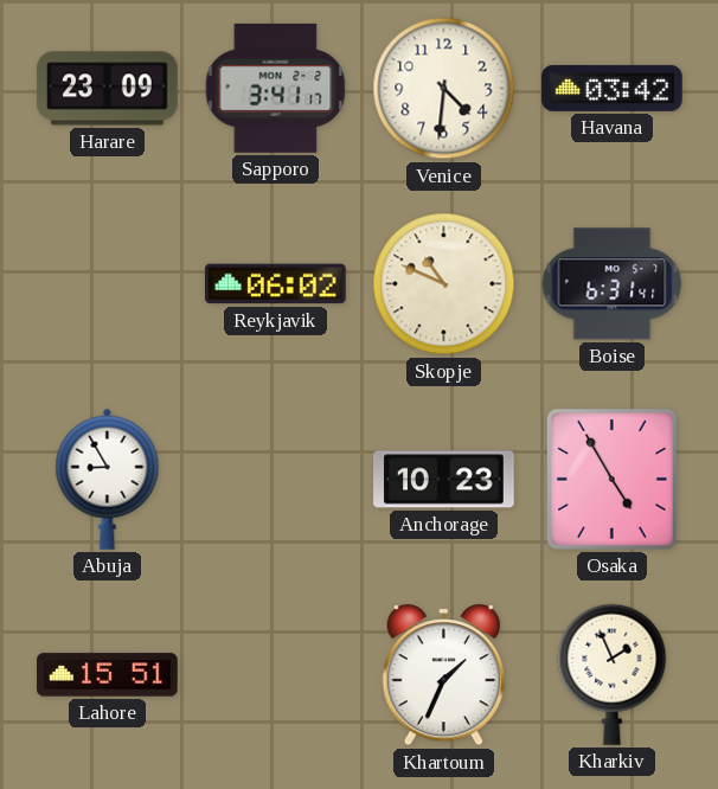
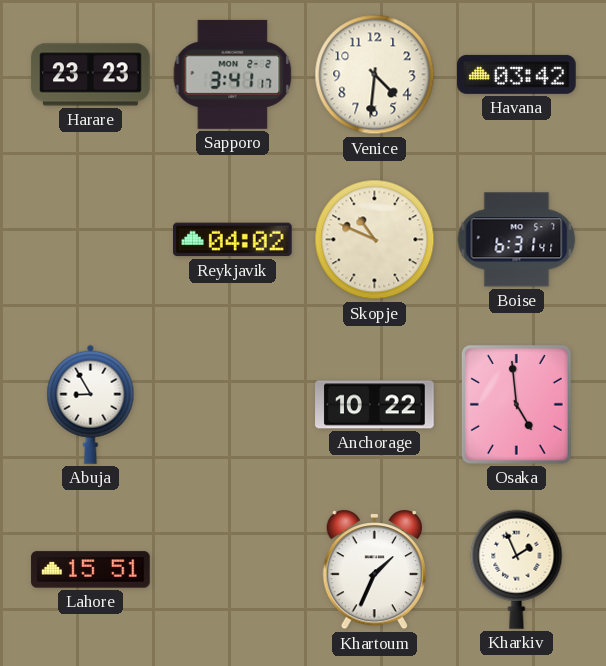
Harare: 23:09 -> 23:23 (91, 75)
Reykjavik: 06:02 -> 04:02 (233, 240)
Anchorage: 10:23 -> 10:22 (375, 405)
Osaka: 4:55 -> 4:59 (516, 404)
